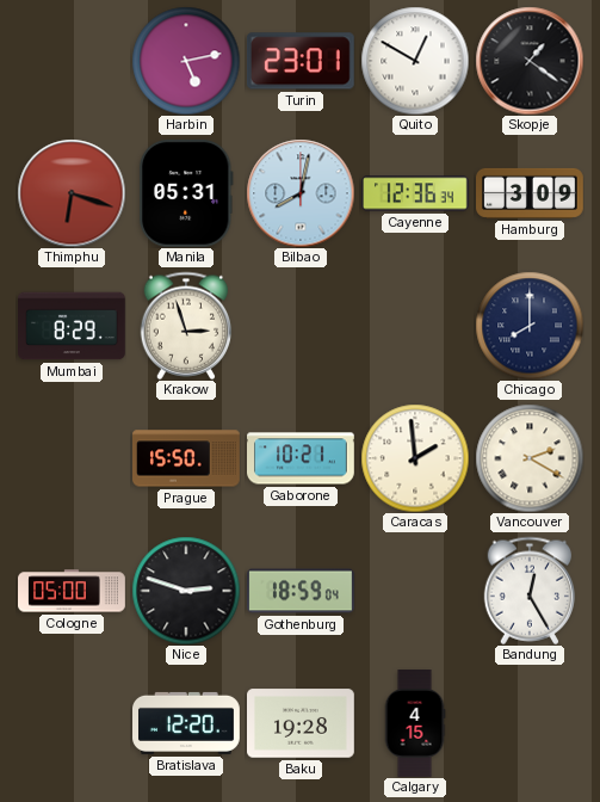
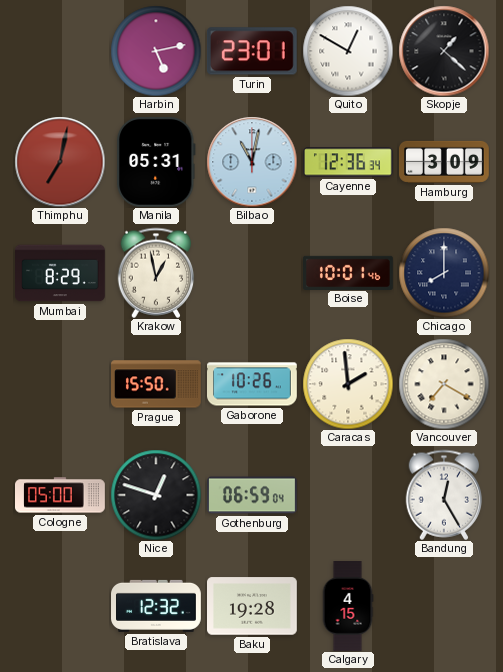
Skopje: 1:21 -> 1:22 (444, 51)
Thimphu: 6:18 -> 7:02 (60, 162)
Bilbao: 8:02 -> 11:02 (252, 162)
Krakow: 2:57 -> 12:58 (156, 273)
Boise: none -> 10:01 (349, 272)
Gaborone: 10:21 -> 10:26 (253, 384)
Vancouver: 2:20 -> 7:20 (444, 384)
Nice: 2:48 -> 12:48 (156, 495)
Gothenburg: 18:59 -> 06:59 (253, 495)
Bratislava: 12:20 -> 12:32 (157, 606)
